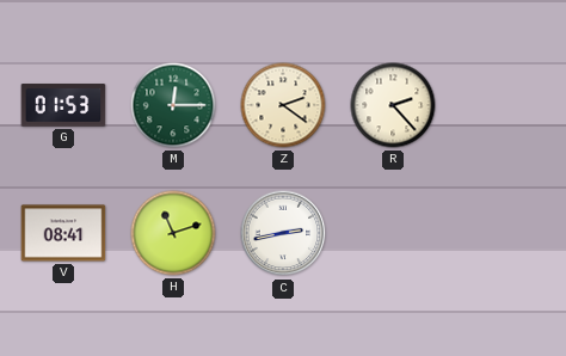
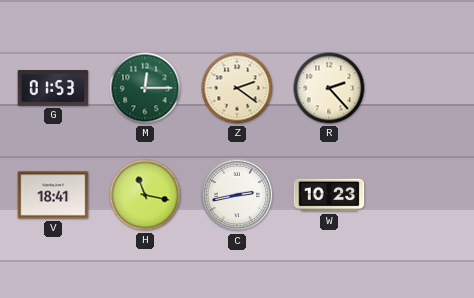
V: 08:41 -> 18:41 (53, 195)
H: 11:12 -> 11:17 (145, 195)
W: none -> 10:23 (329, 195)
